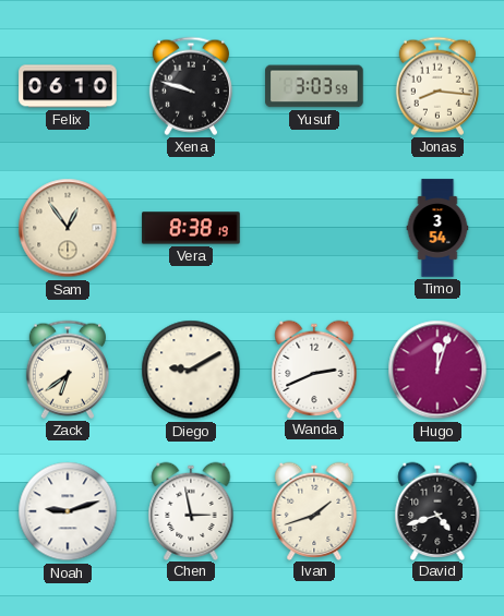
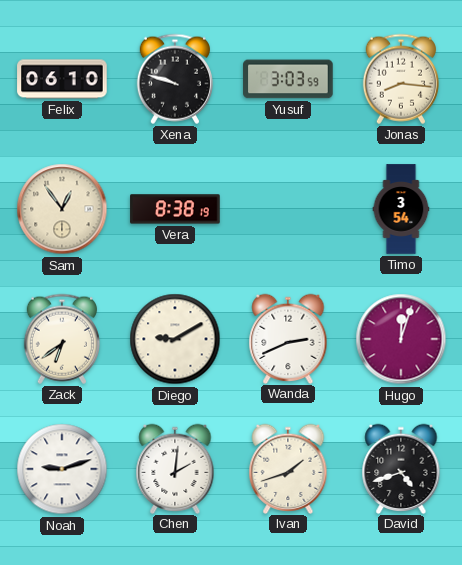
Chen: 2:58 -> 2:01 (175, 468)
